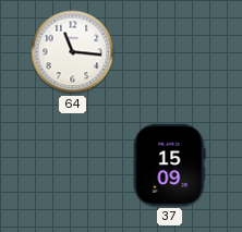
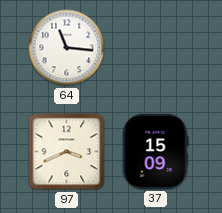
97: none -> 3:41 (67, 152)
